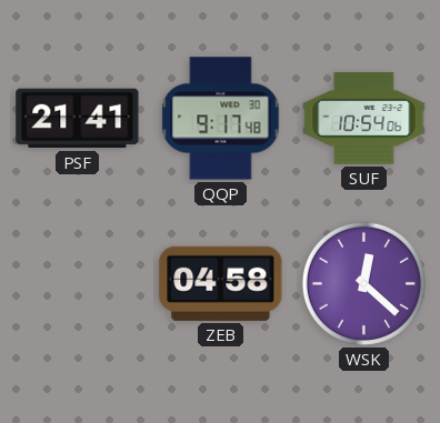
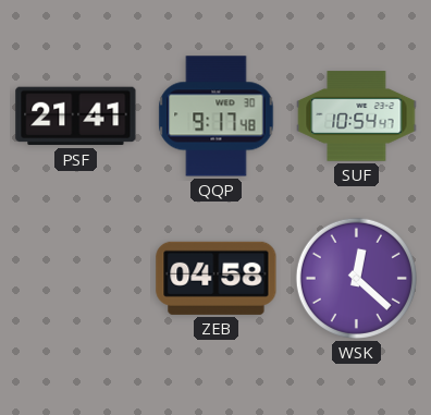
SUF: 10:54:06 -> 10:54:47 (357, 117)
